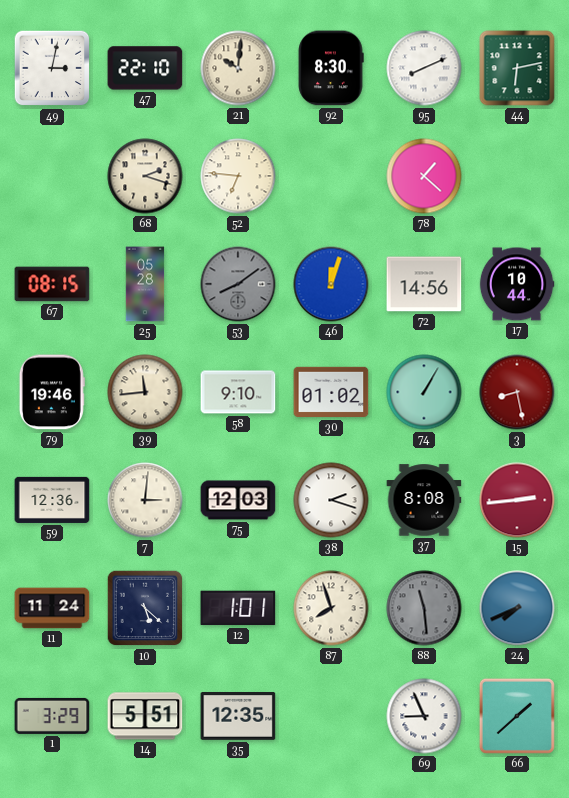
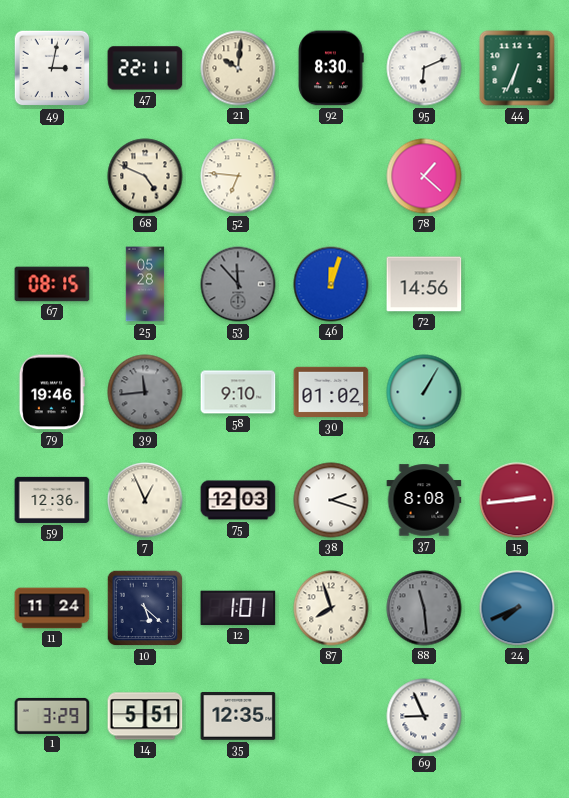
47: 22:10 -> 22:11 (145, 68)
95: 8:11 -> 6:11 (424, 68)
44: 6:13 -> 6:34 (517, 68)
68: 2:18 -> 4:49 (145, 176)
53: 8:09 -> 11:53 (238, 284)
17: 10:44 -> none (517, 284)
39 dial: cream -> grey (145, 392)
3: 8:28 -> none (517, 392)
7: 3:01 -> 12:56 (145, 500)
66: 1:38 -> none (517, 716)
